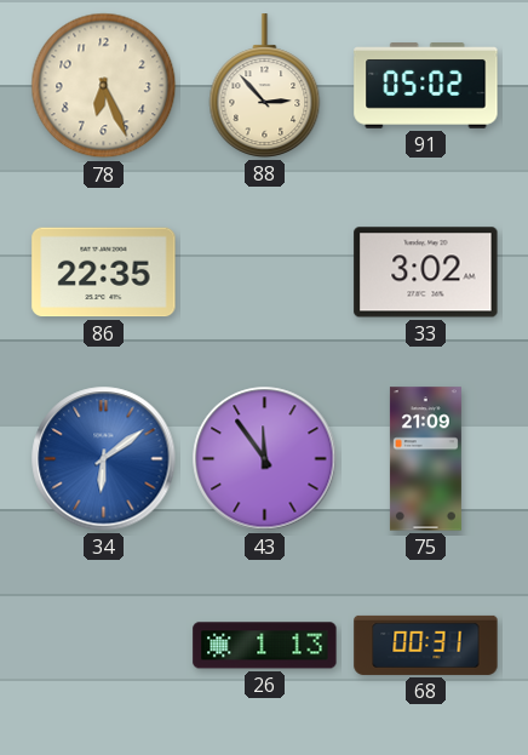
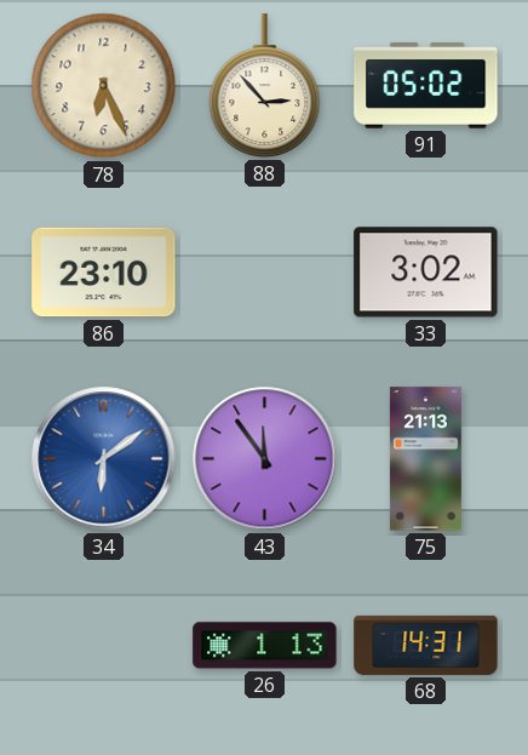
86: 22:35 -> 23:10 (104, 273)
75: 21:09 -> 21:13 (425, 459)
68: 00:31 -> 14:31 (426, 645)
